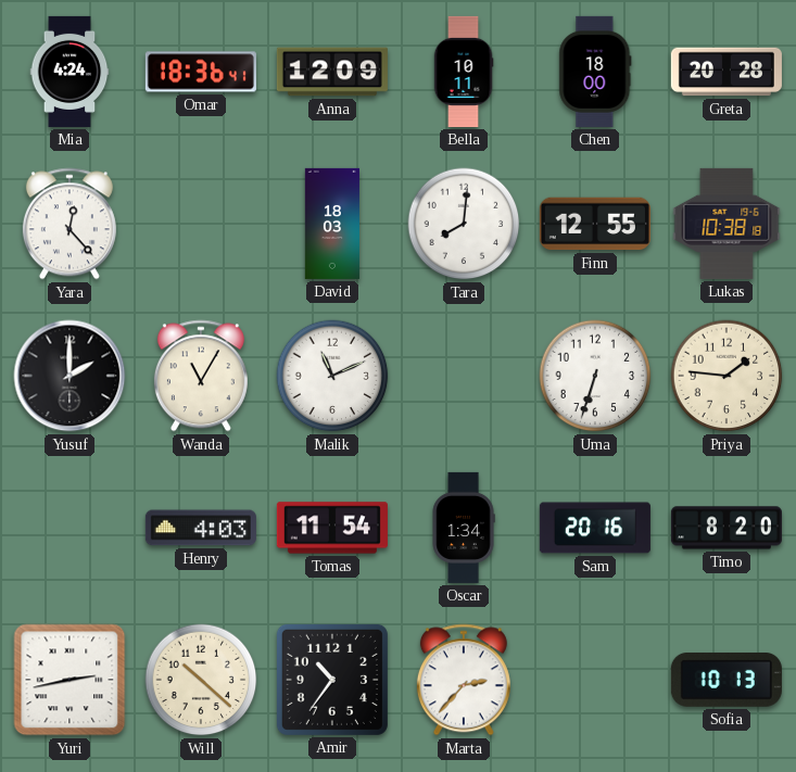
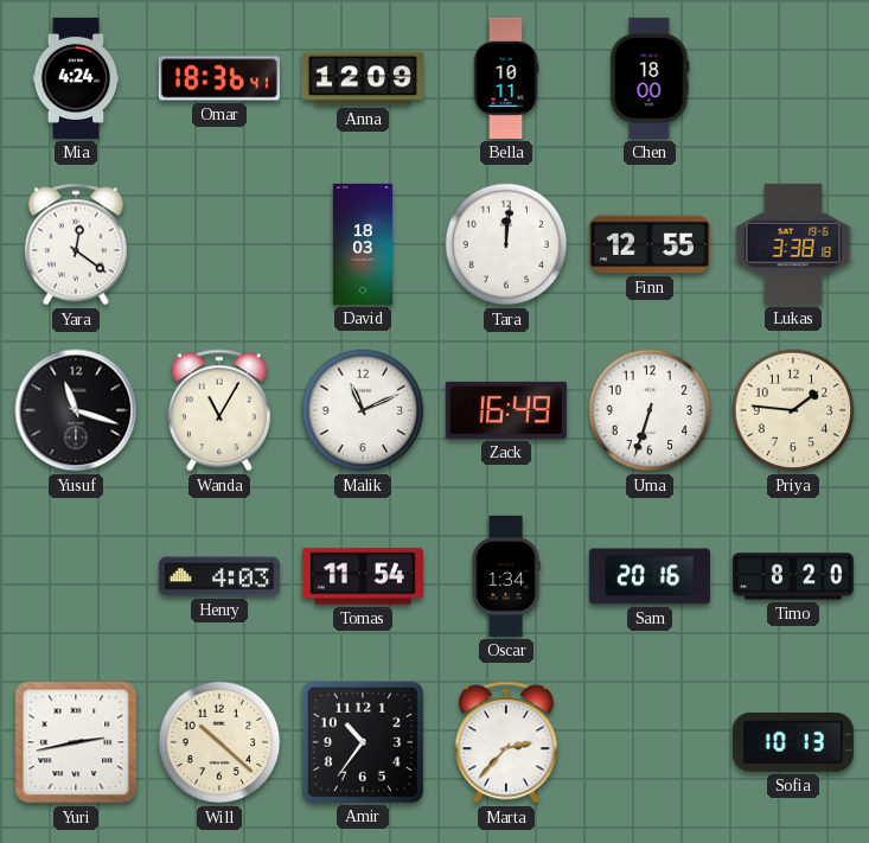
Greta: 20:28 -> none (726, 72)
Yara: 12:23 -> 12:21 (76, 244)
Tara: 8:01 -> 12:01 (506, 244)
Lukas: 10:38 -> 3:38 (793, 244)
Yusuf: 2:00 -> 11:18 (76, 410)
Zack: none -> 16:49 (506, 410)
